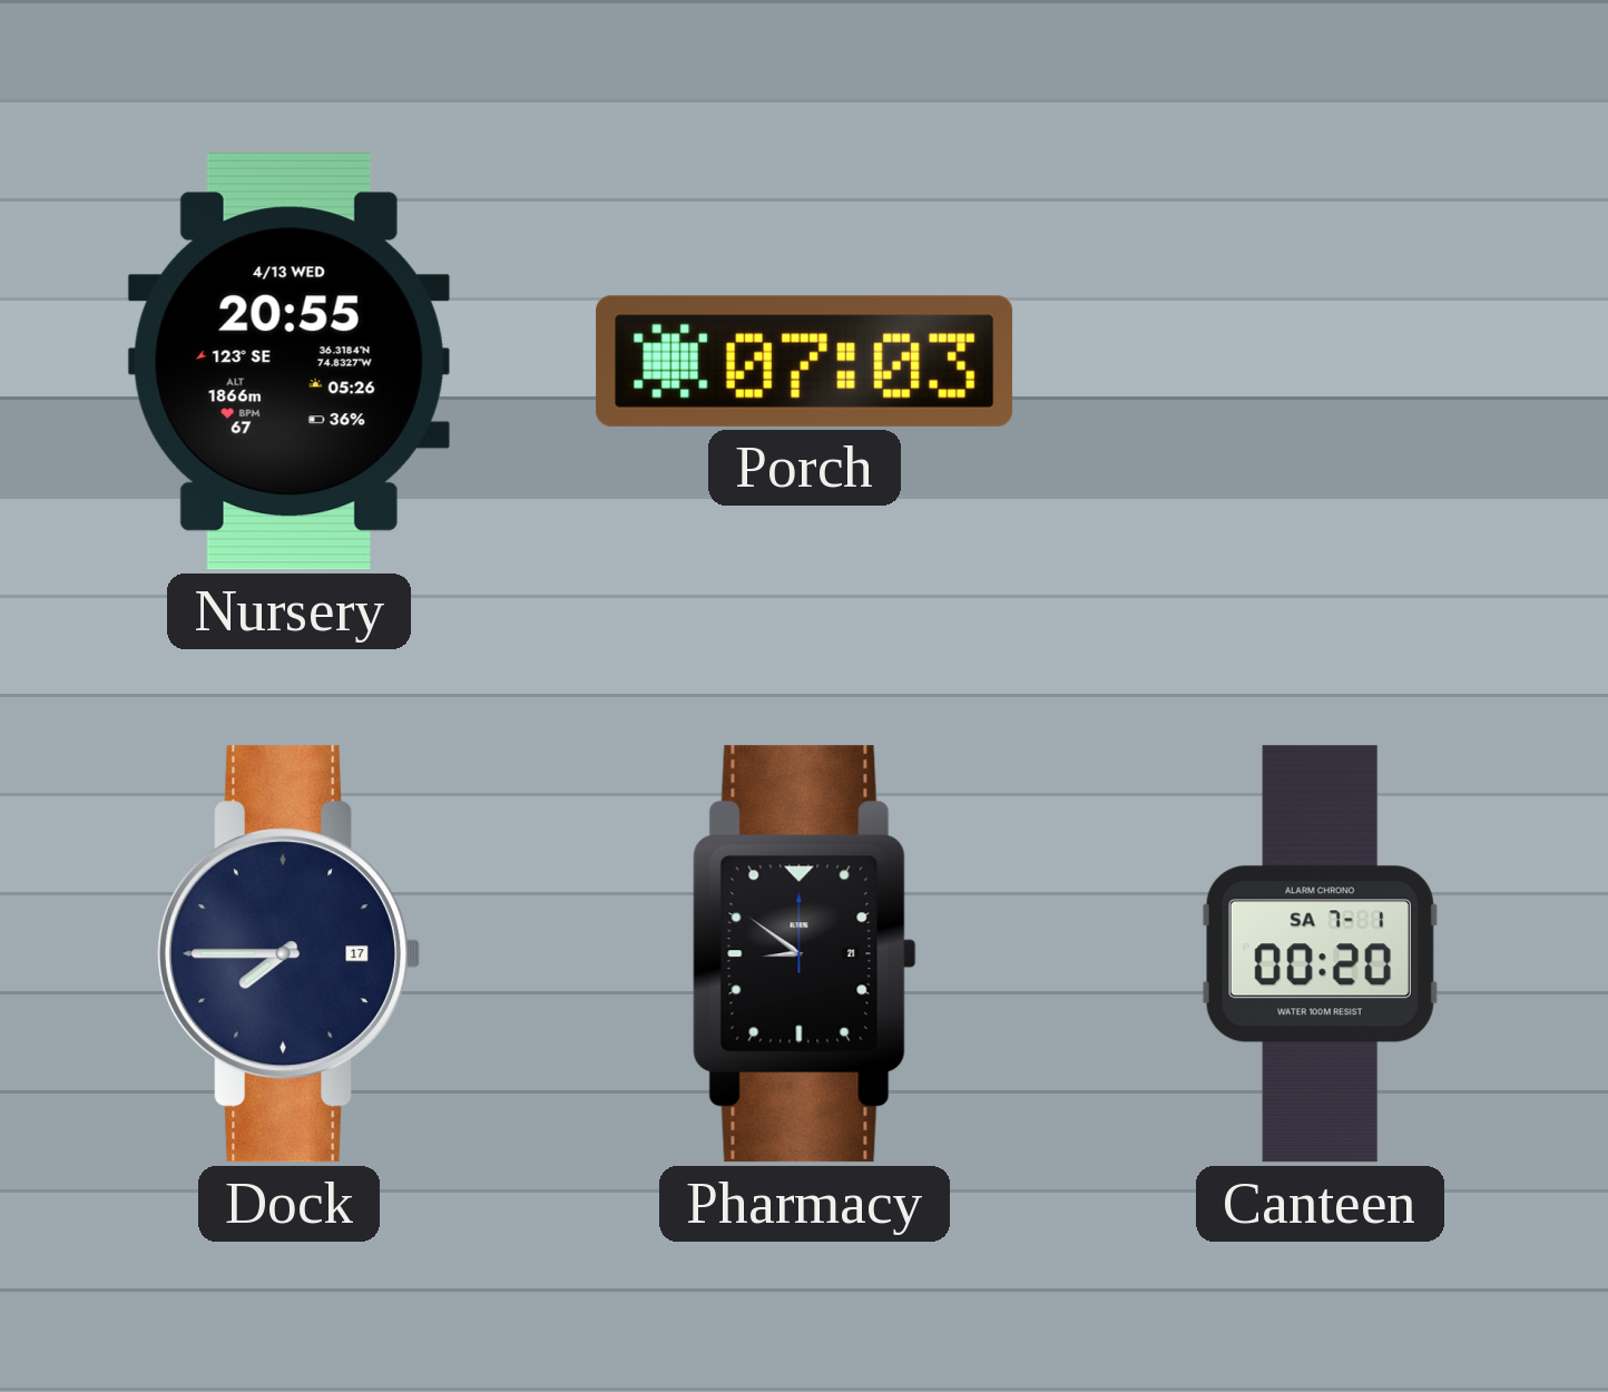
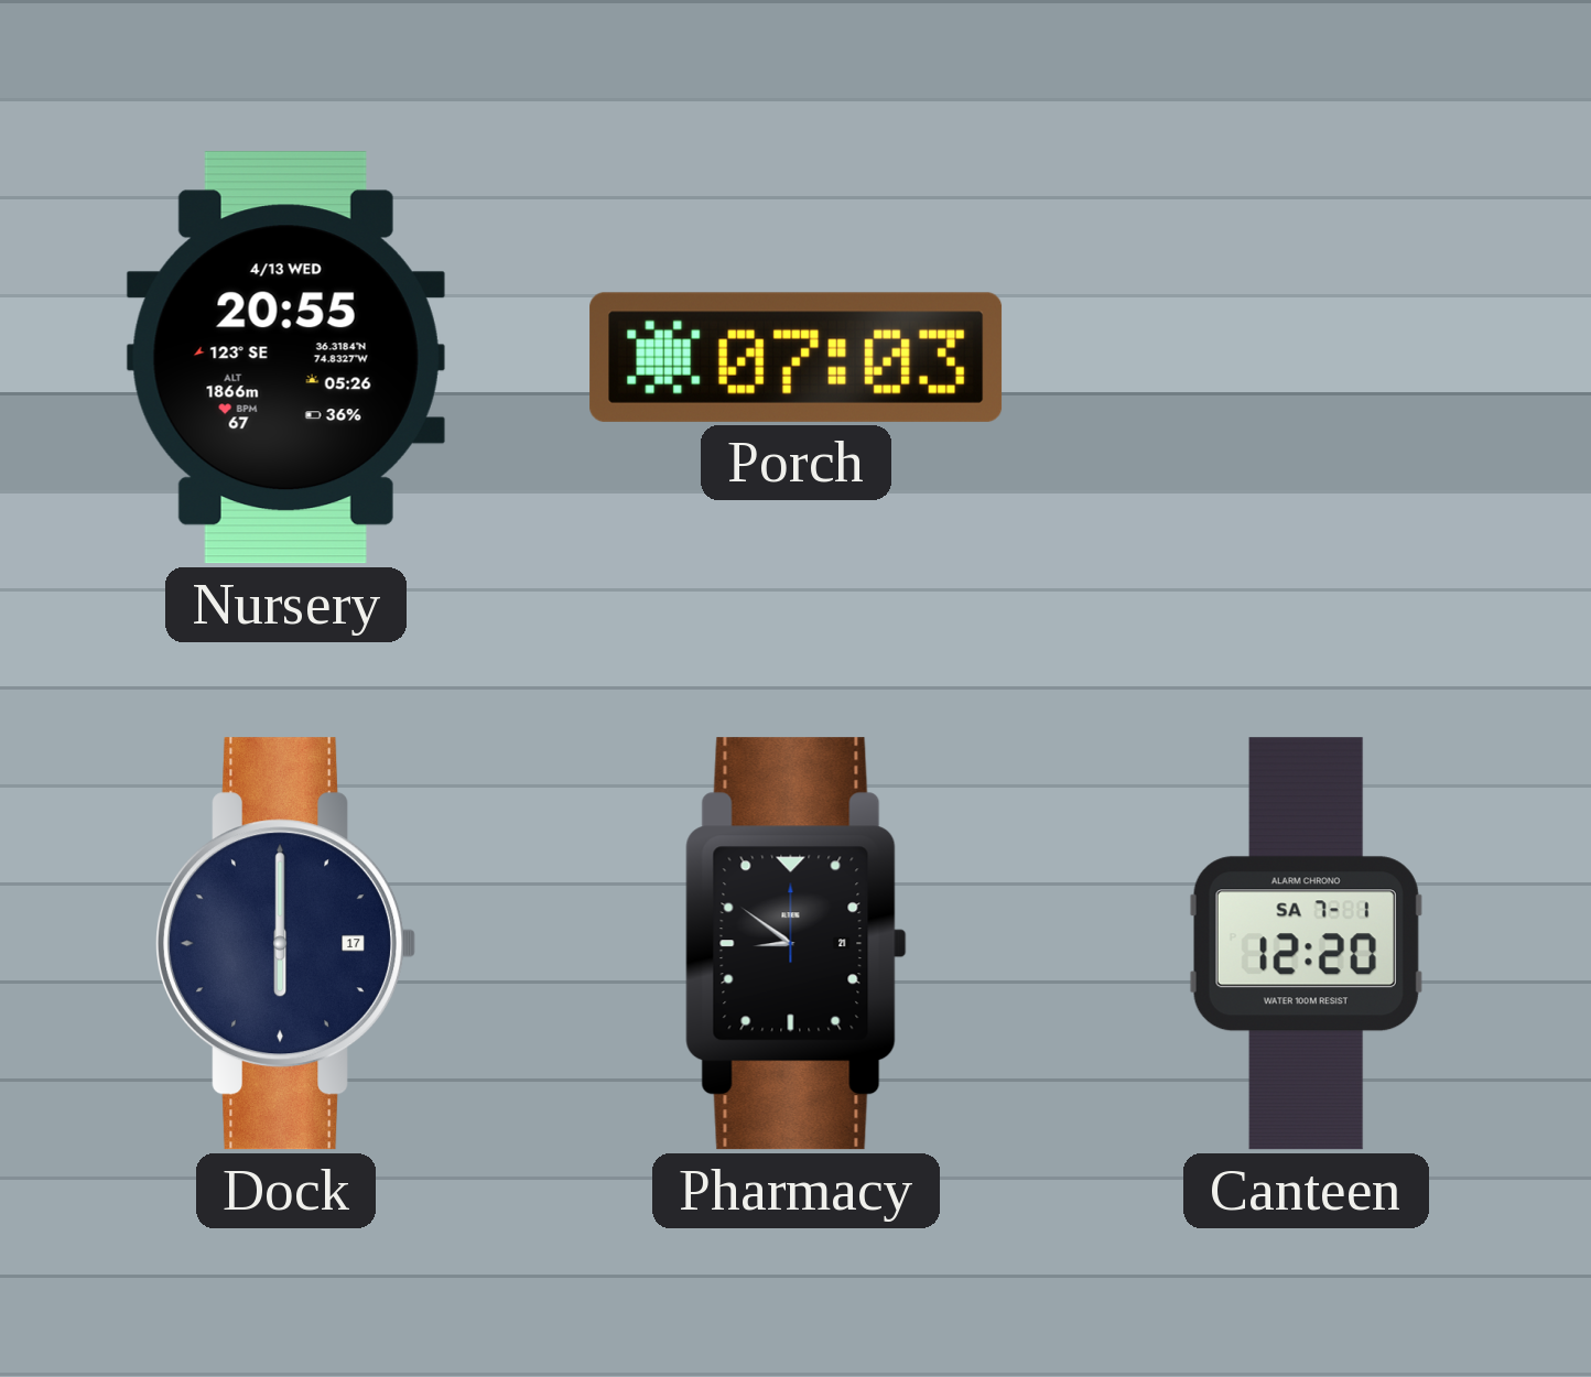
Dock: 7:45 -> 6:00 (285, 944)
Canteen: 00:20 -> 12:20 (1306, 944)
